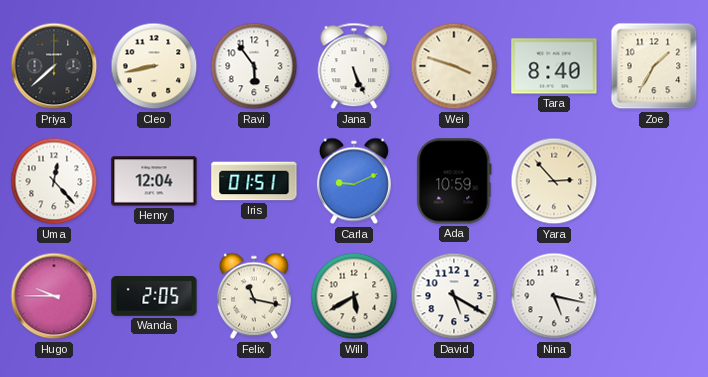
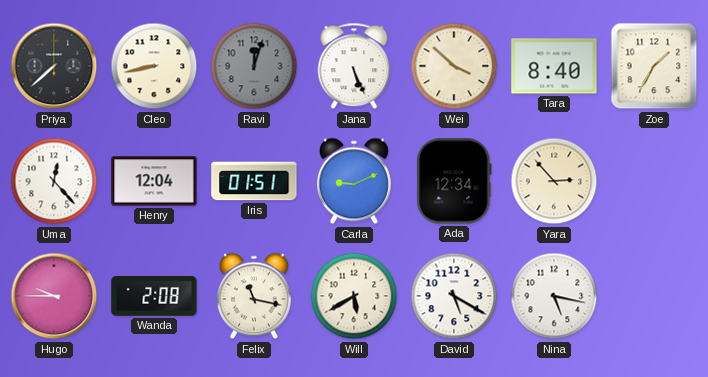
Ravi: 5:54 -> 12:03 (254, 66)
Ravi dial: white -> grey (254, 66)
Wei: 3:48 -> 3:52 (454, 66)
Ada: 10:59 -> 12:34 (454, 181)
Wanda: 2:05 -> 2:08 (154, 297)
